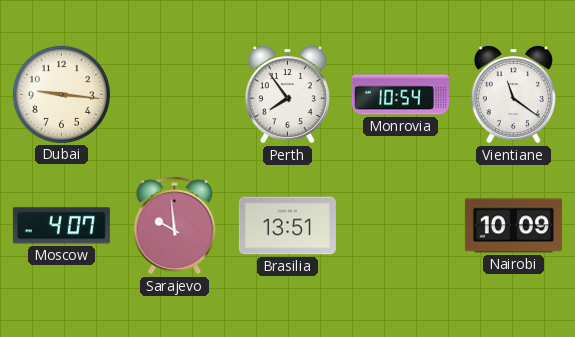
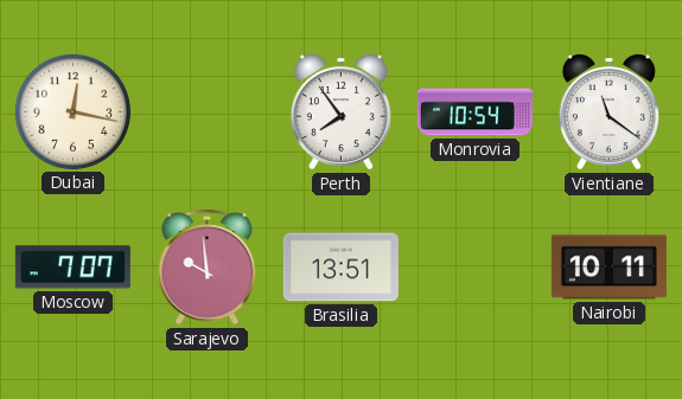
Dubai: 9:16 -> 12:17 (72, 111)
Moscow: 4:07 -> 7:07 (72, 268)
Nairobi: 10:09 -> 10:11 (608, 268)
